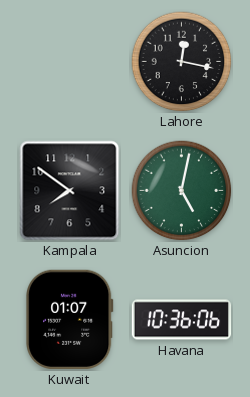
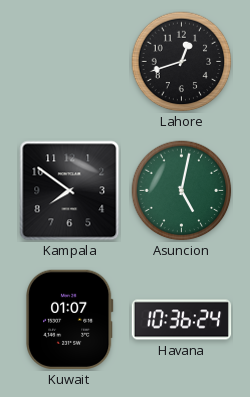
Lahore: 12:17 -> 12:42 (182, 62)
Havana: 10:36:06 -> 10:36:24 (182, 320)
